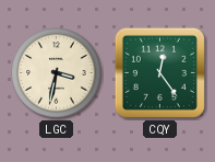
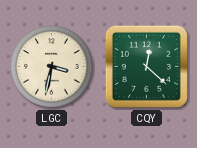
CQY: 12:24 -> 12:22 (146, 66)
